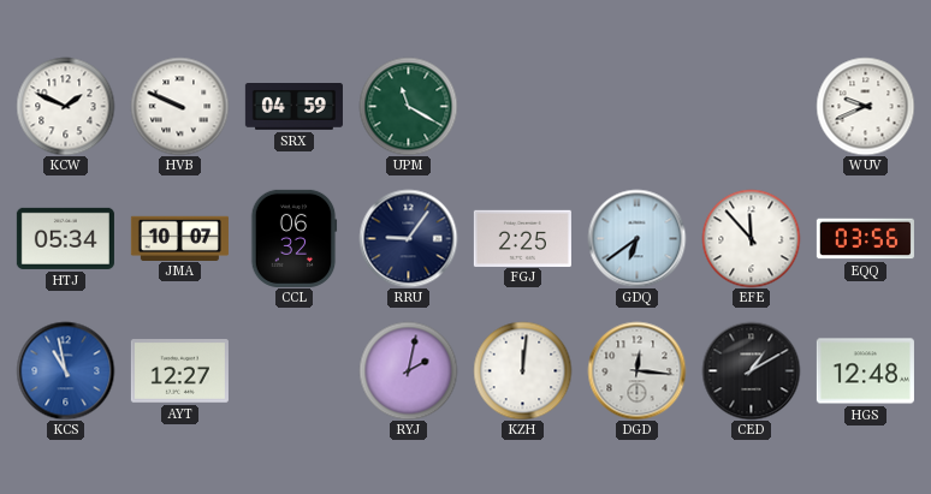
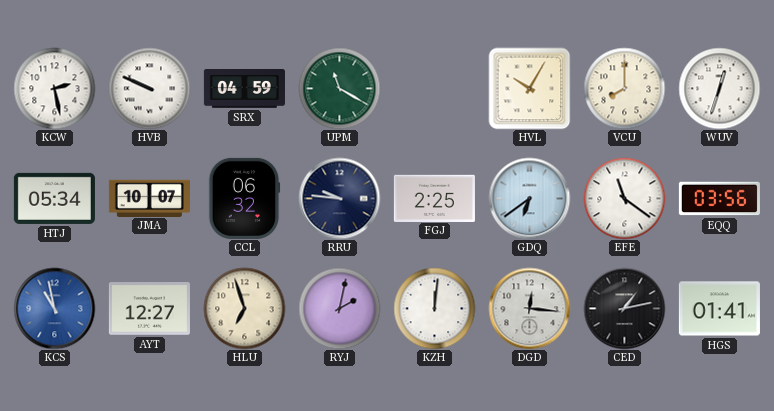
KCW: 1:49 -> 2:28 (54, 88)
HVL: none -> 10:05 (529, 88)
VCU: none -> 8:00 (624, 88)
WUV: 9:41 -> 12:33 (719, 88)
RRU: 9:06 -> 9:46 (339, 198)
EFE: 11:53 -> 11:21 (624, 198)
HLU: none -> 6:57 (244, 308)
CED: 1:10 -> 1:13 (624, 308)
HGS: 12:48 -> 01:41 (719, 309)
